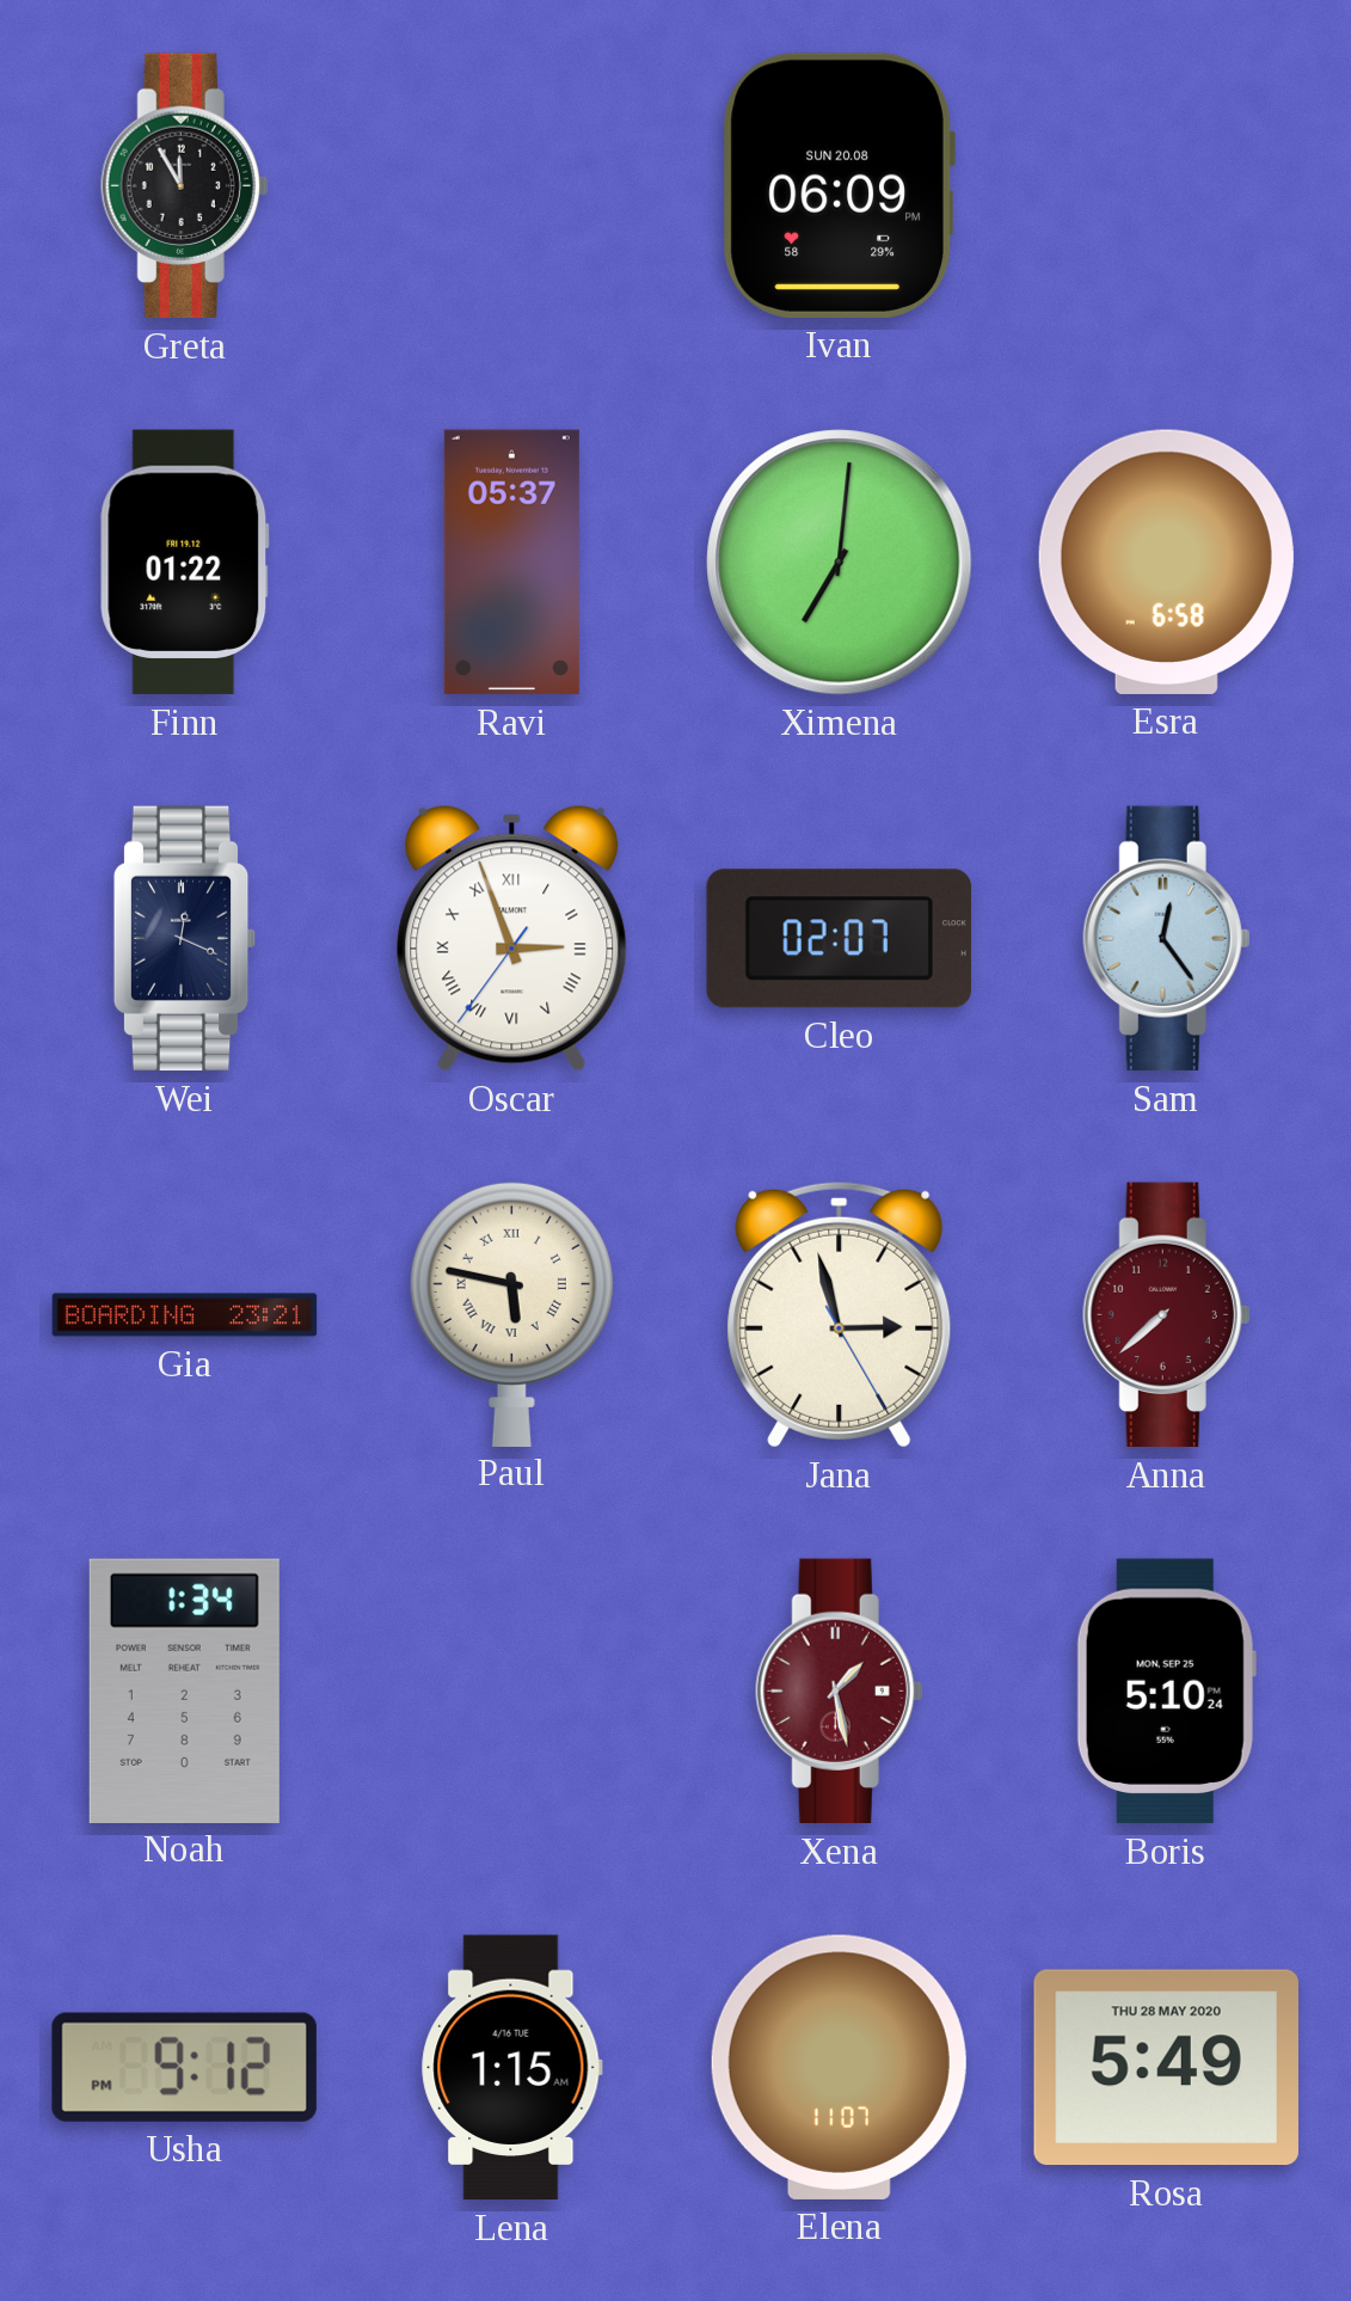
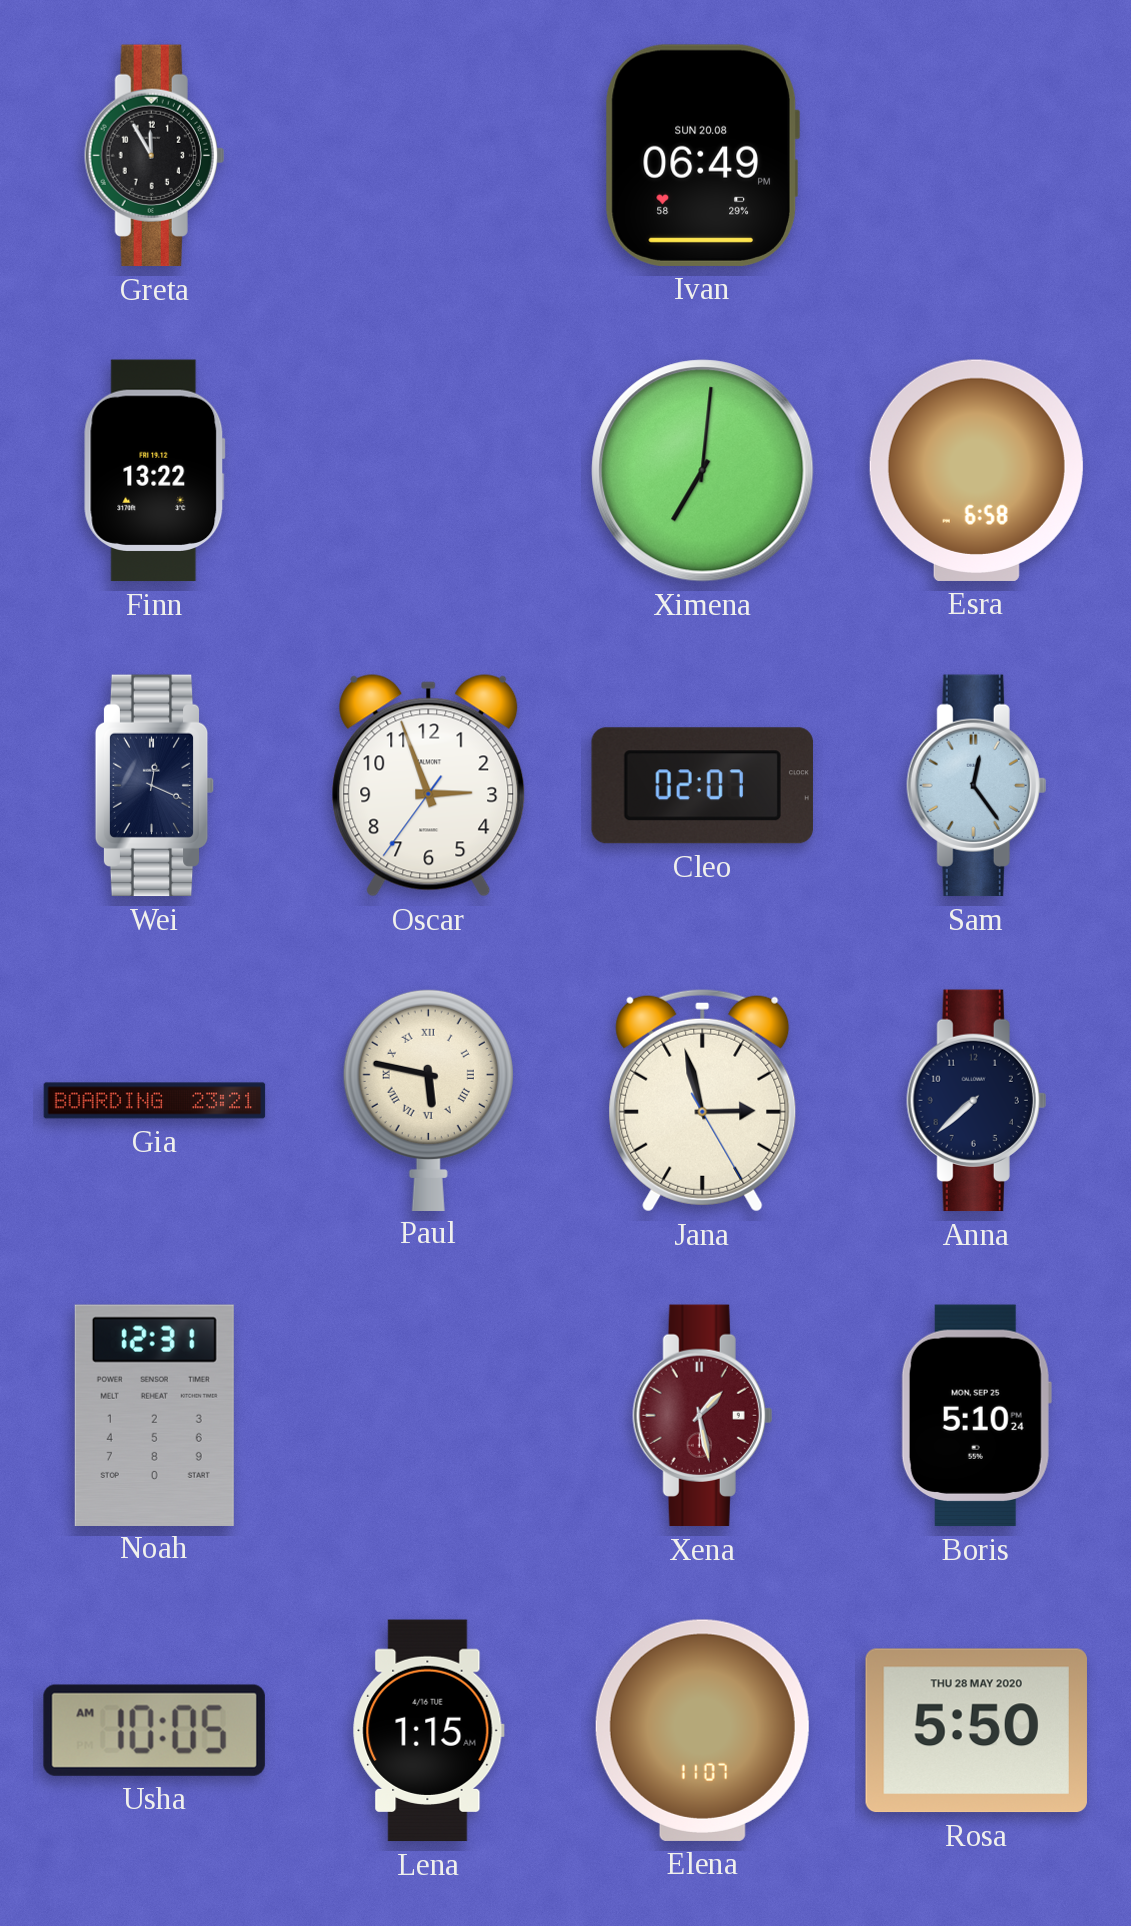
Ivan: 06:09 -> 06:49 (702, 155)
Finn: 01:22 -> 13:22 (155, 471)
Ravi: 05:37 -> none (511, 563)
Oscar numerals: Roman -> Arabic (429, 786)
Anna dial: burgundy -> navy (977, 1101)
Noah: 1:34 -> 12:31 (154, 1415)
Usha: 9:12 -> 10:05 (154, 1730)
Rosa: 5:49 -> 5:50 (976, 1731)
